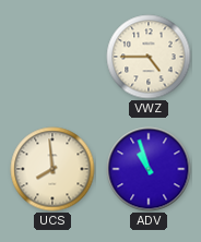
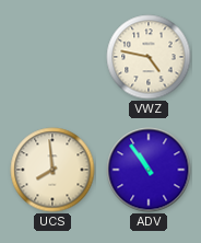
VWZ: 4:45 -> 4:47 (149, 57)
ADV: 10:57 -> 10:54 (149, 170)
